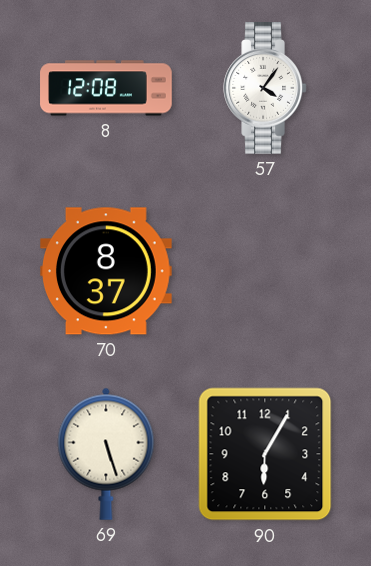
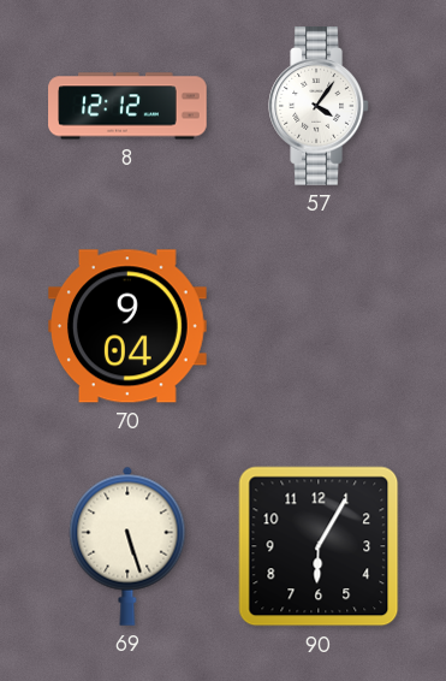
8: 12:08 -> 12:12 (127, 106)
70: 8:37 -> 9:04 (129, 326)
